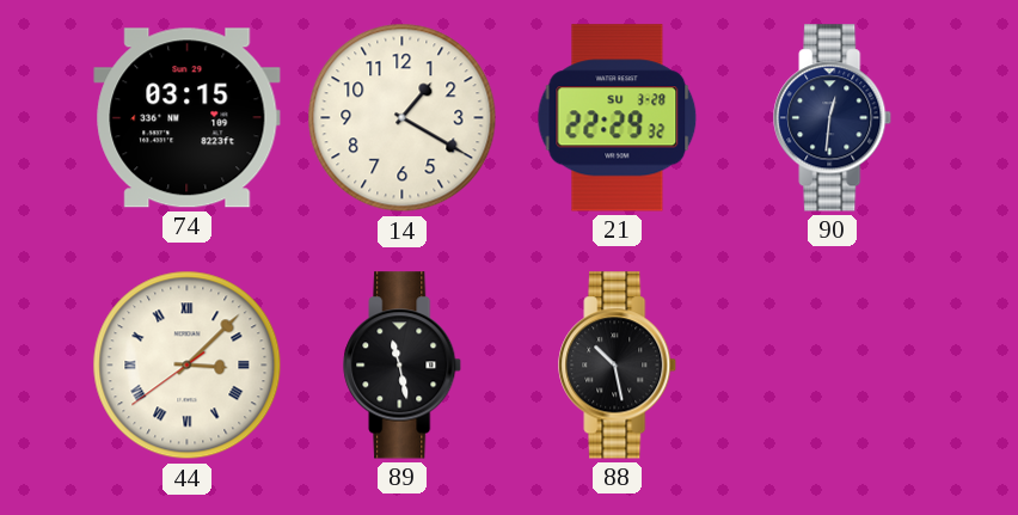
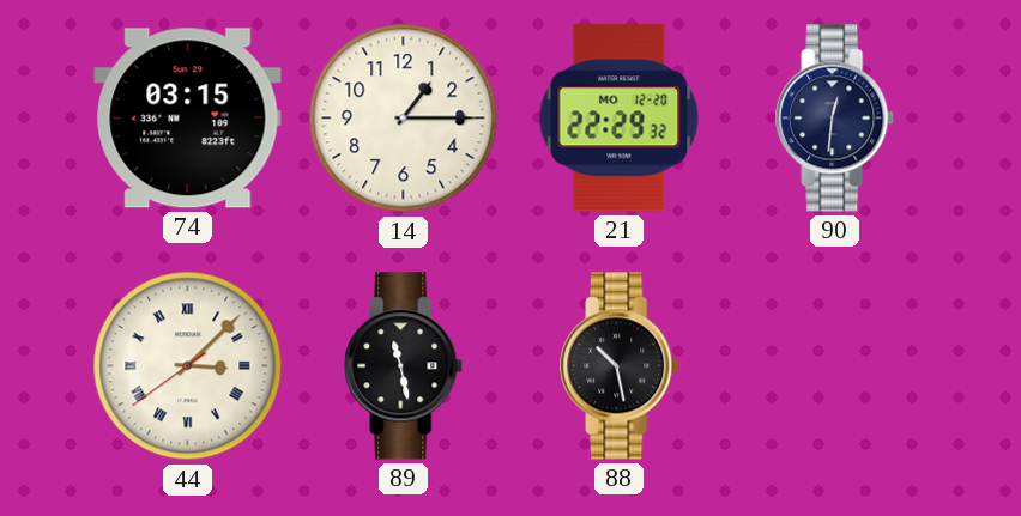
14: 1:20 -> 1:15 (404, 119)
21 date: SU 3-28 -> MO 12-20 (620, 119)
